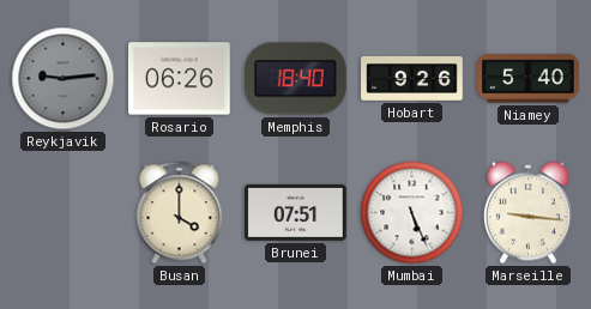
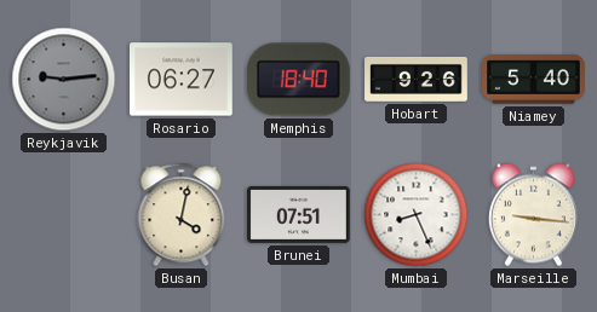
Rosario: 06:26 -> 06:27 (182, 80)
Busan: 4:00 -> 4:02 (182, 215)
Mumbai: 5:26 -> 8:26 (417, 215)
